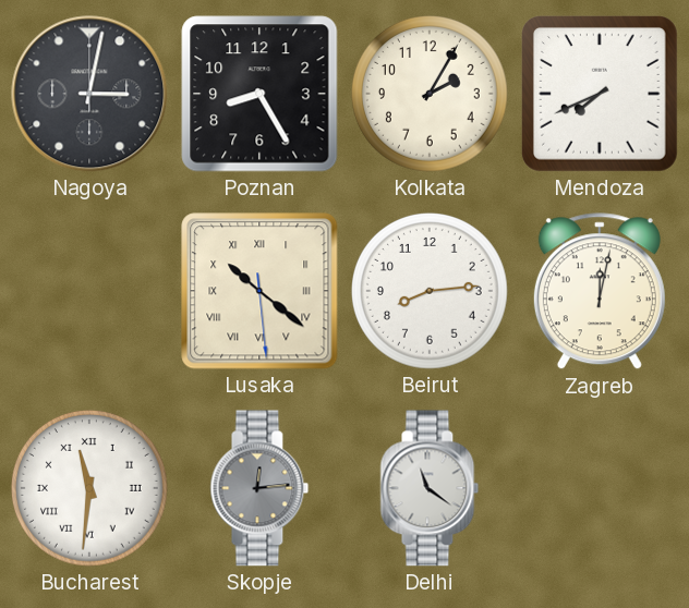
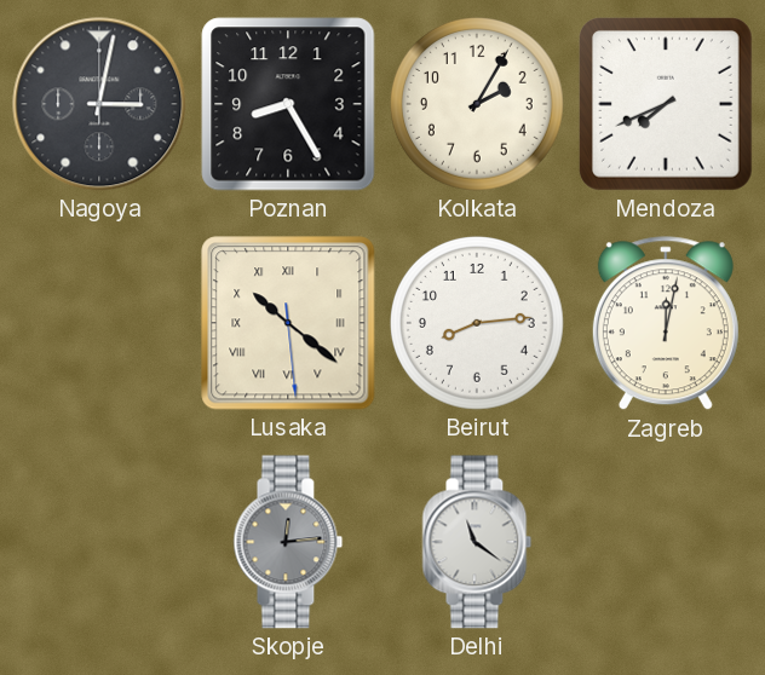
Bucharest: 11:31 -> none (89, 488)
